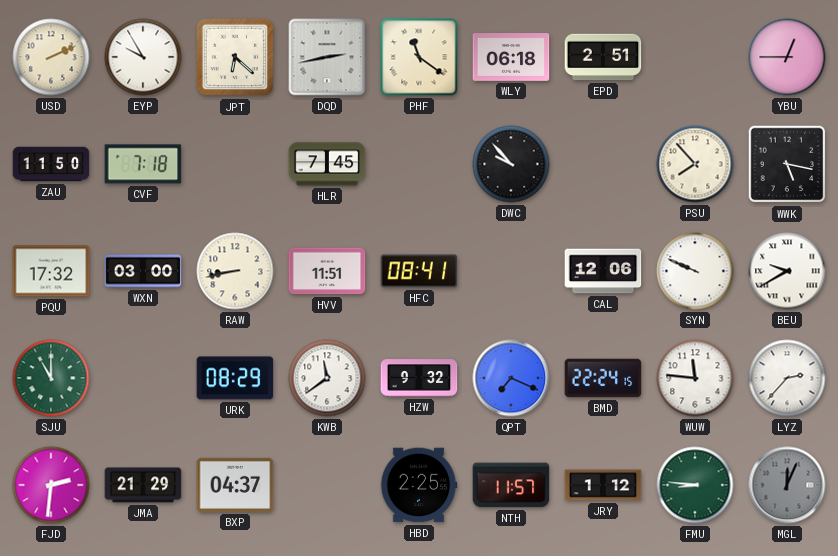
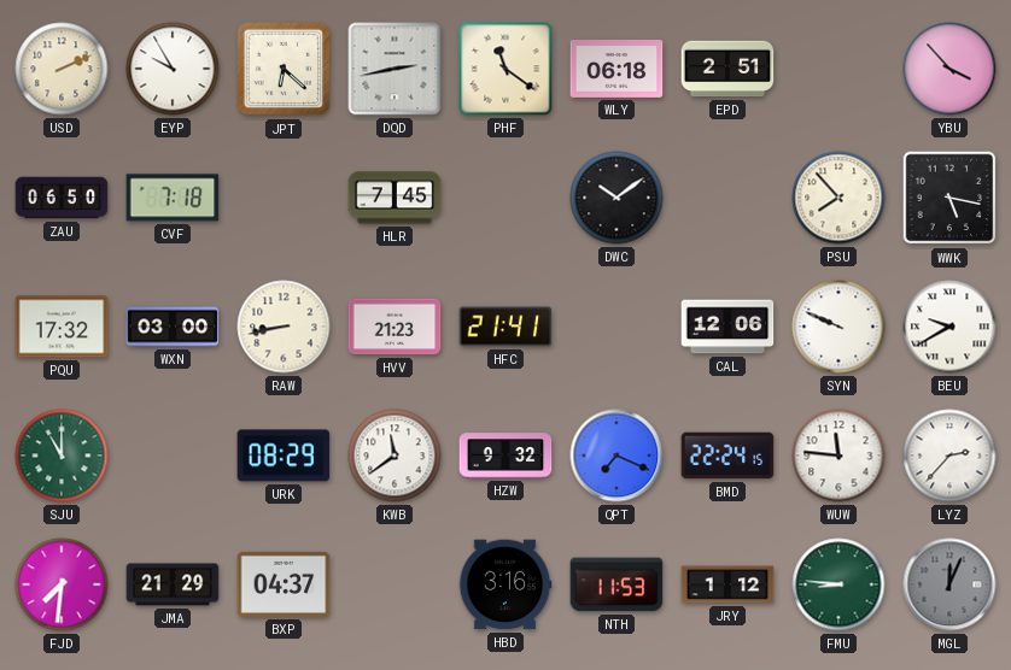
YBU: 12:45 -> 3:53 (949, 69)
ZAU: 11:50 -> 06:50 (62, 198)
DWC: 9:53 -> 10:09 (616, 198)
HVV: 11:51 -> 21:23 (395, 327)
HFC: 08:41 -> 21:41 (505, 327)
FJD: 2:31 -> 7:31 (62, 584)
HBD: 2:25 -> 3:16 (505, 584)
NTH: 11:57 -> 11:53 (616, 584)
